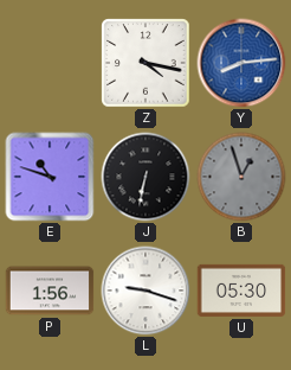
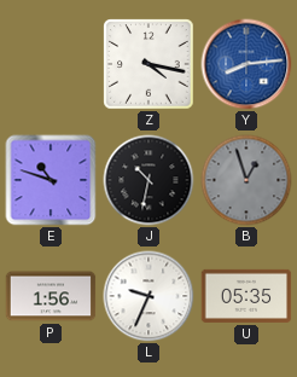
J: 6:32 -> 10:32 (148, 180)
L: 9:18 -> 9:34 (148, 296)
U: 05:30 -> 05:35 (246, 296)
